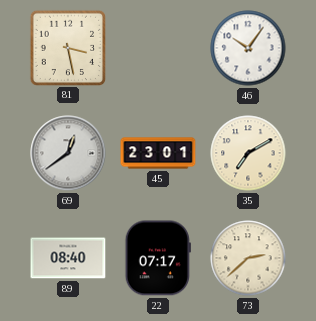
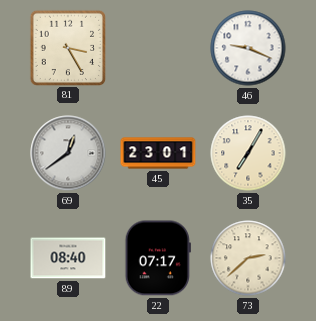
81: 3:28 -> 3:25 (67, 47)
46: 10:06 -> 9:19 (248, 48)
35: 7:10 -> 7:05 (248, 153)
